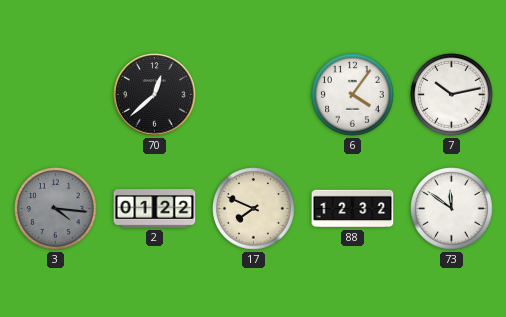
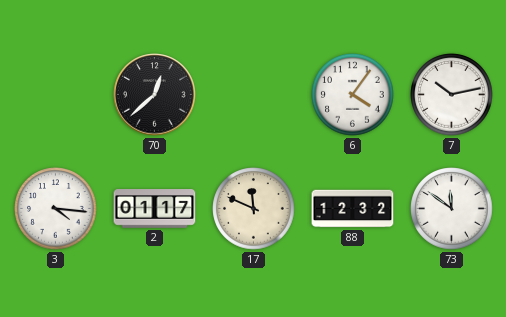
3 dial: grey -> white (56, 209)
2: 01:22 -> 01:17 (155, 209)
17: 7:49 -> 11:49 (254, 209)
